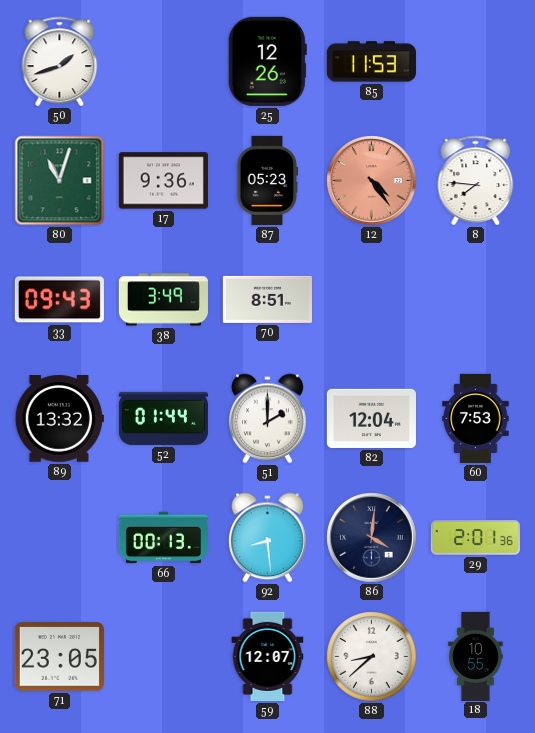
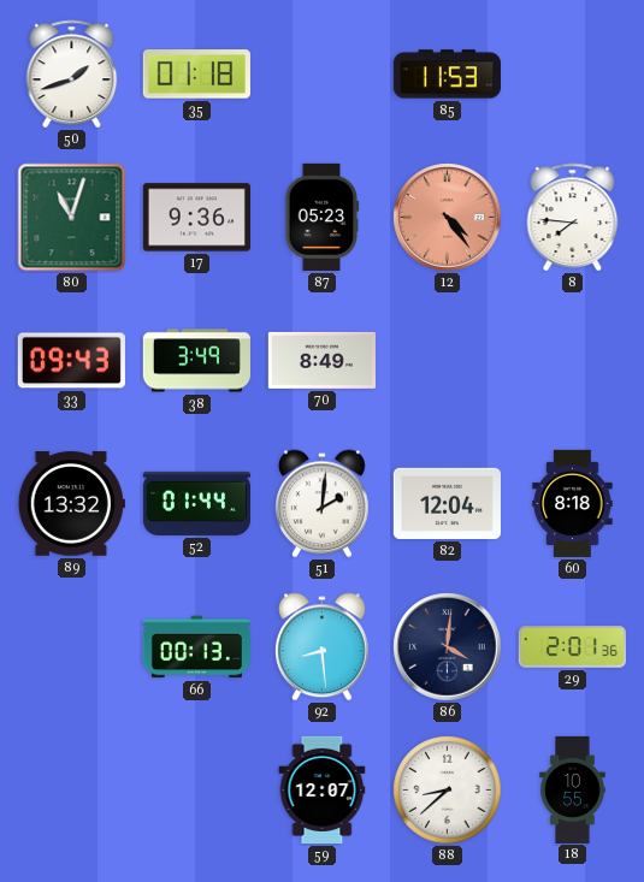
35: none -> 01:18 (196, 75)
25: 12:26 -> none (267, 61)
70: 8:51 -> 8:49 (321, 360)
51: 2:00 -> 2:01 (323, 504)
60: 7:53 -> 8:18 (573, 503)
71: 23:05 -> none (59, 657)
